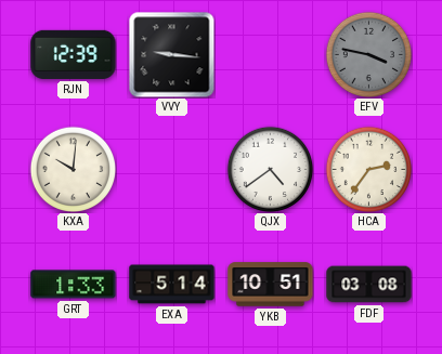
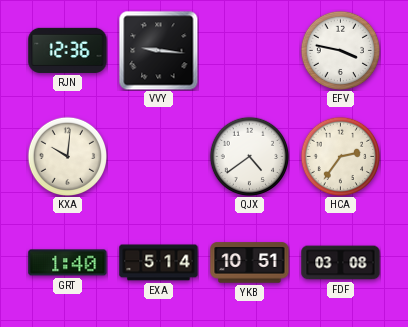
RJN: 12:39 -> 12:36 (68, 50)
EFV dial: grey -> white (340, 50)
GRT: 1:33 -> 1:40 (68, 263)
